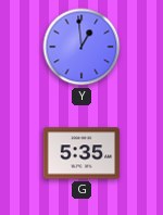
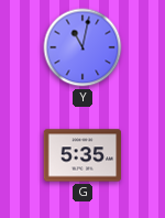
Y: 12:59 -> 11:02 (82, 47)
